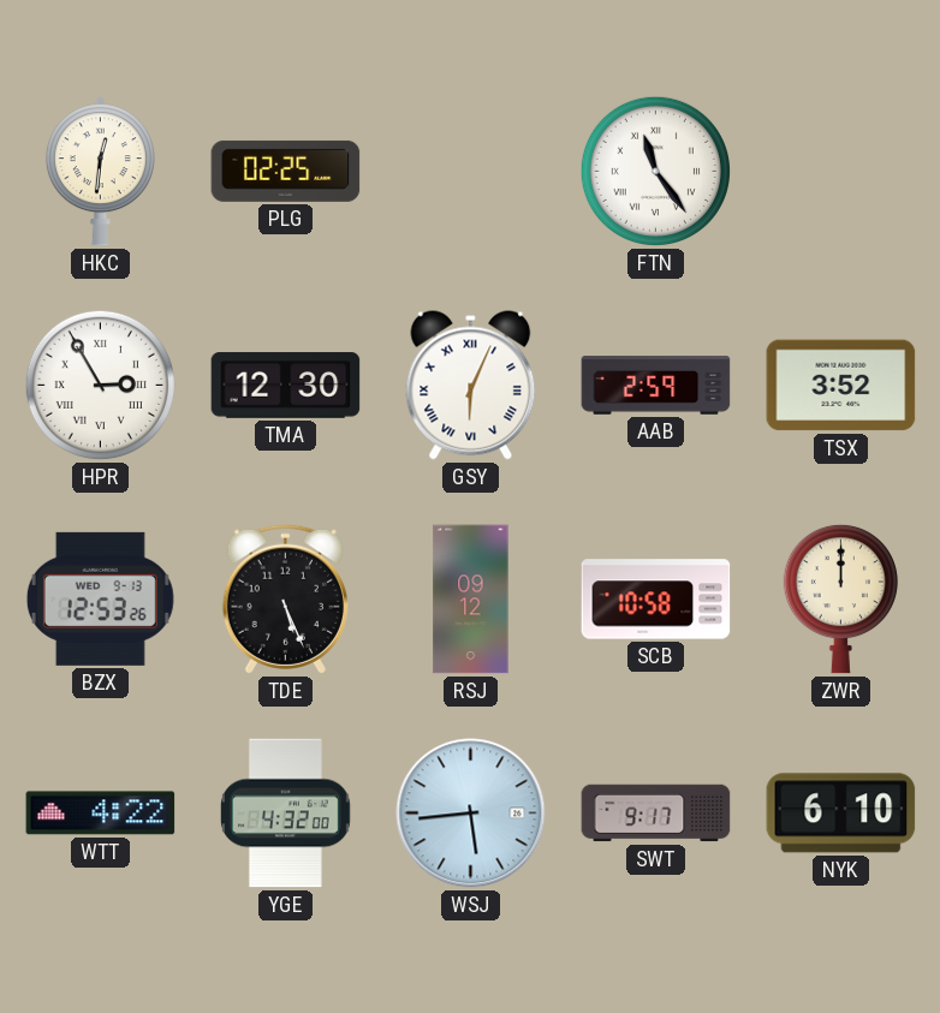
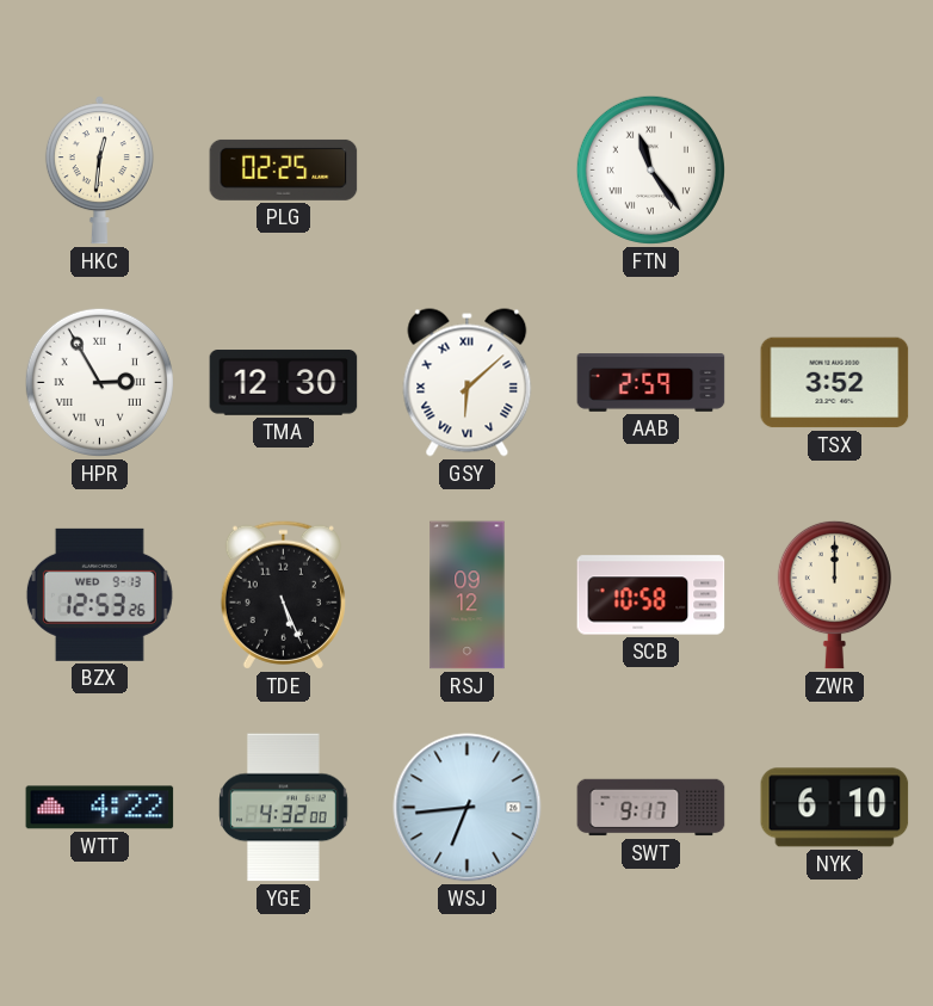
GSY: 6:04 -> 6:08 (468, 383)
WSJ: 5:44 -> 6:44 (468, 808)
